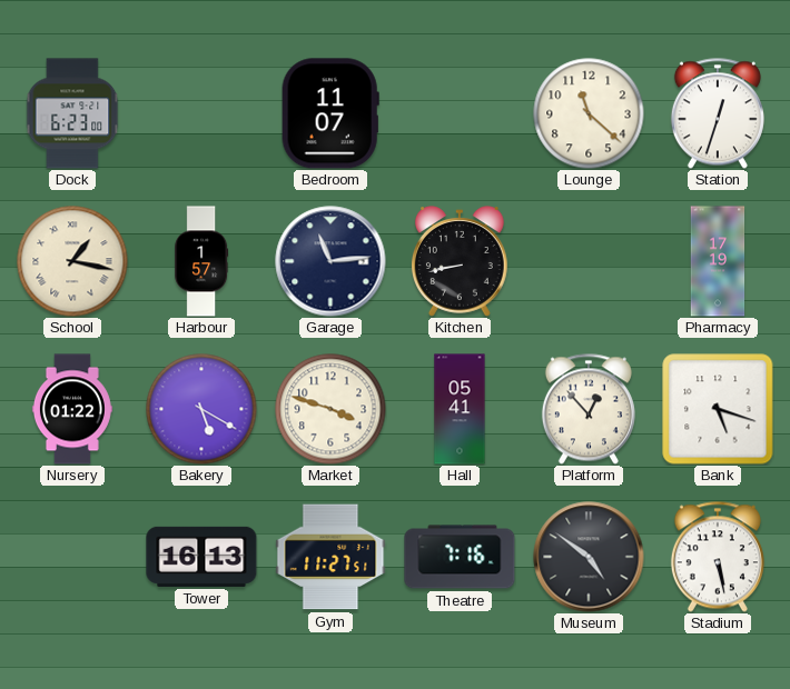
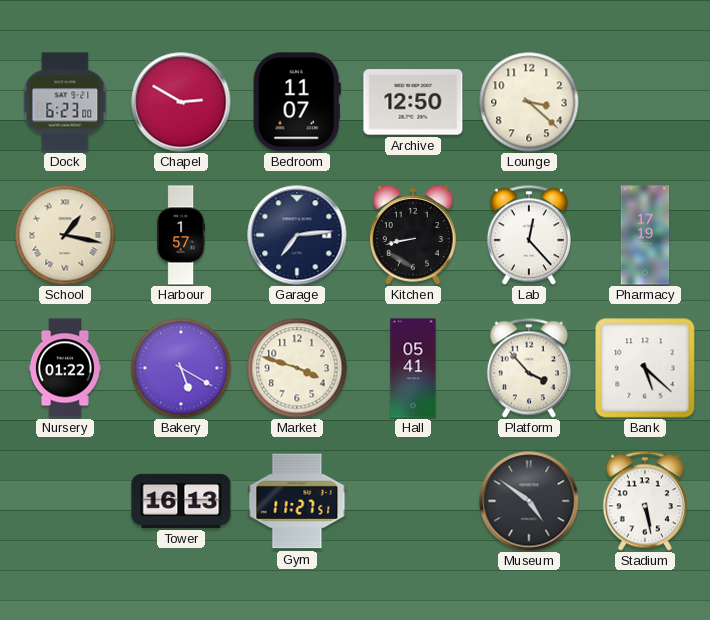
Chapel: none -> 2:50 (181, 102)
Archive: none -> 12:50 (413, 102)
Lounge: 11:22 -> 3:22 (529, 102)
Station: 12:33 -> none (718, 113)
Garage: 11:14 -> 7:14 (297, 235)
Lab: none -> 12:23 (529, 235)
Platform: 12:53 -> 3:53 (529, 368)
Bank: 5:18 -> 5:22 (645, 368)
Theatre: 7:16 -> none (460, 557)
